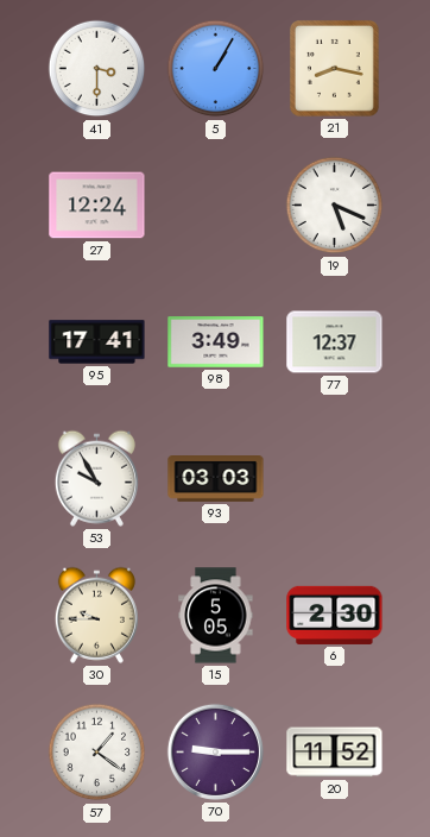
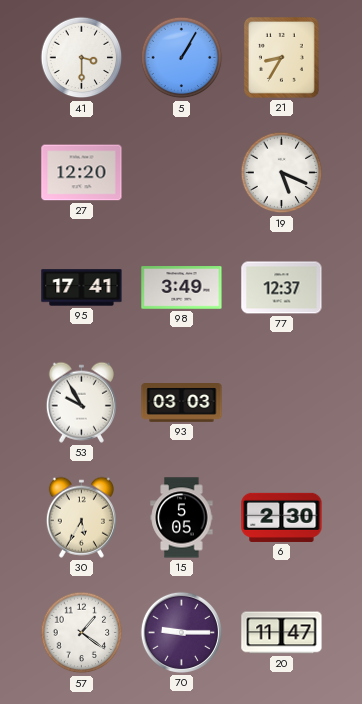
21: 8:17 -> 8:35 (281, 57)
27: 12:24 -> 12:20 (82, 173)
30: 9:45 -> 5:35 (81, 517)
20: 11:52 -> 11:47 (282, 633)
